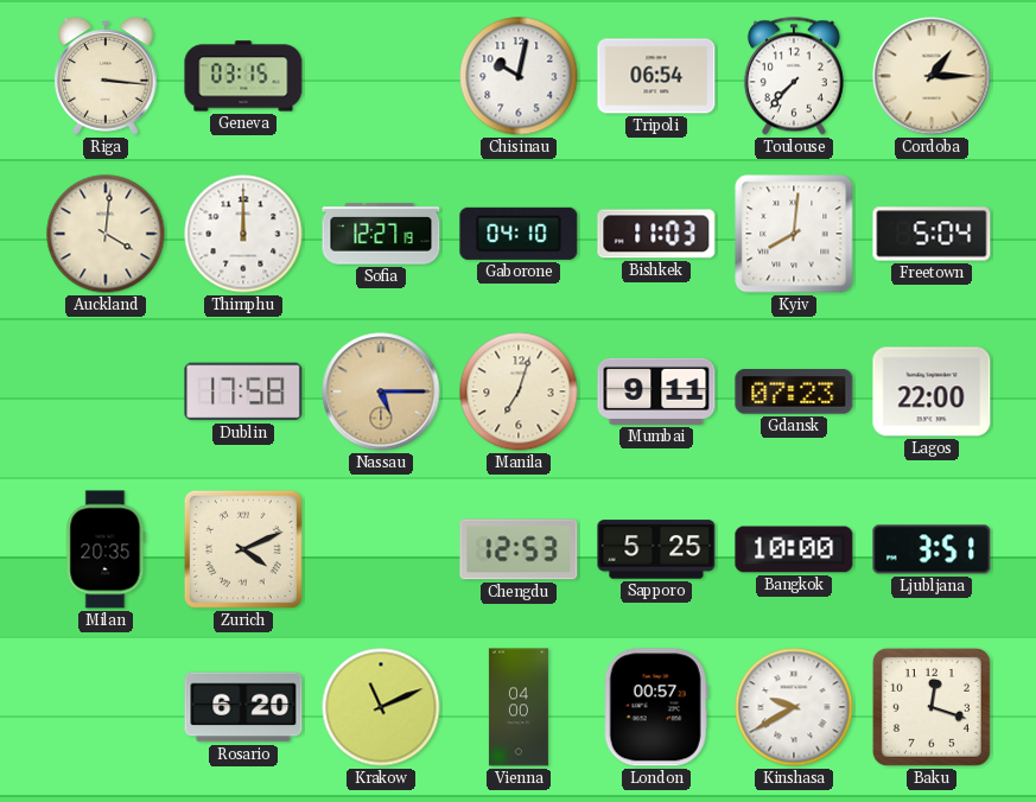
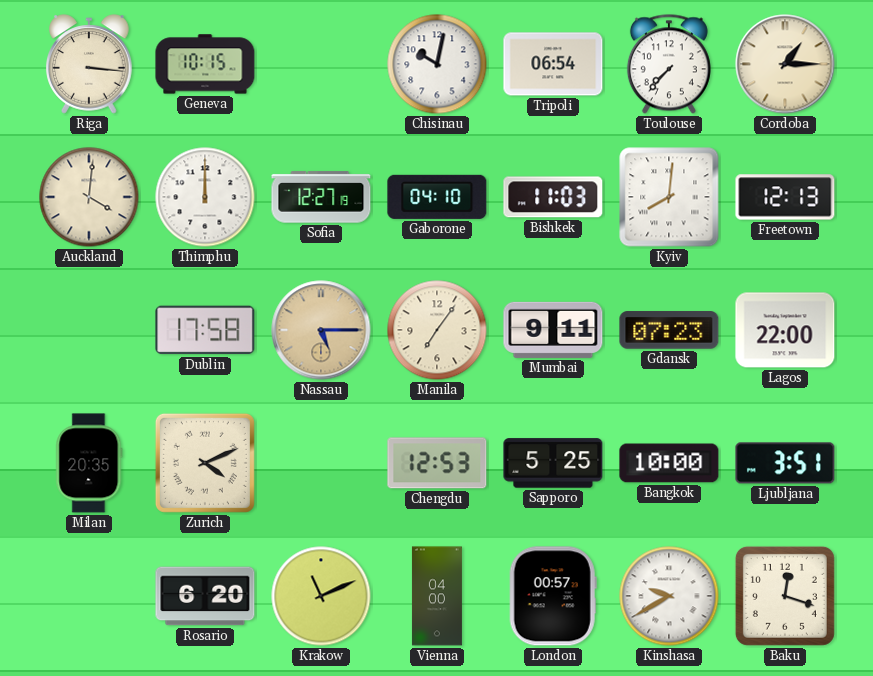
Geneva: 03:15 -> 10:15 (205, 64)
Freetown: 5:04 -> 12:13 (785, 197)
Manila: 7:03 -> 7:06 (437, 330)
